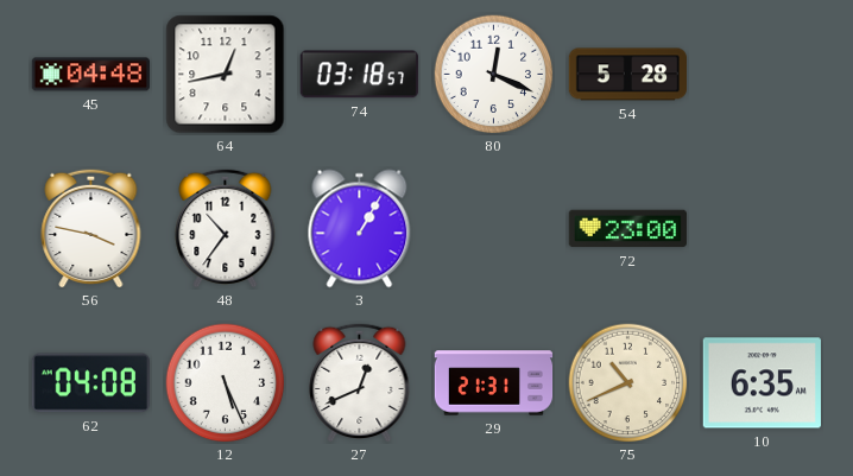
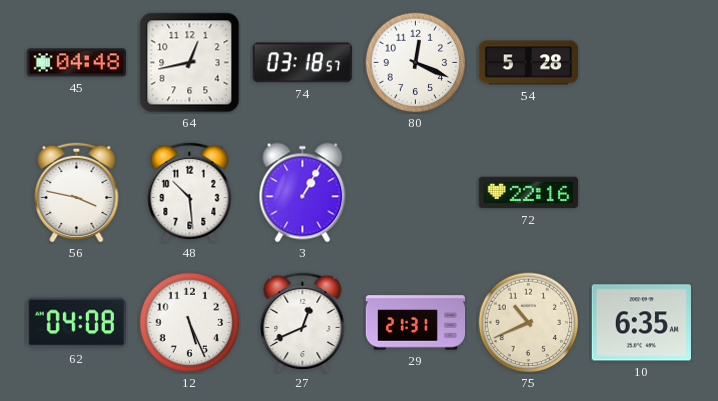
48: 10:36 -> 10:29 (190, 192)
72: 23:00 -> 22:16 (528, 193)
